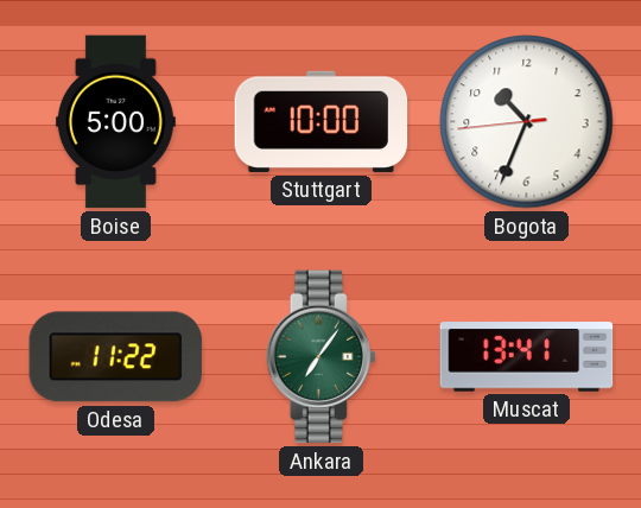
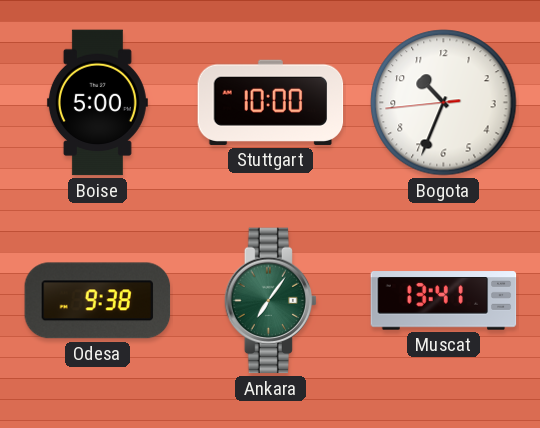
Odesa: 11:22 -> 9:38 (98, 301)
